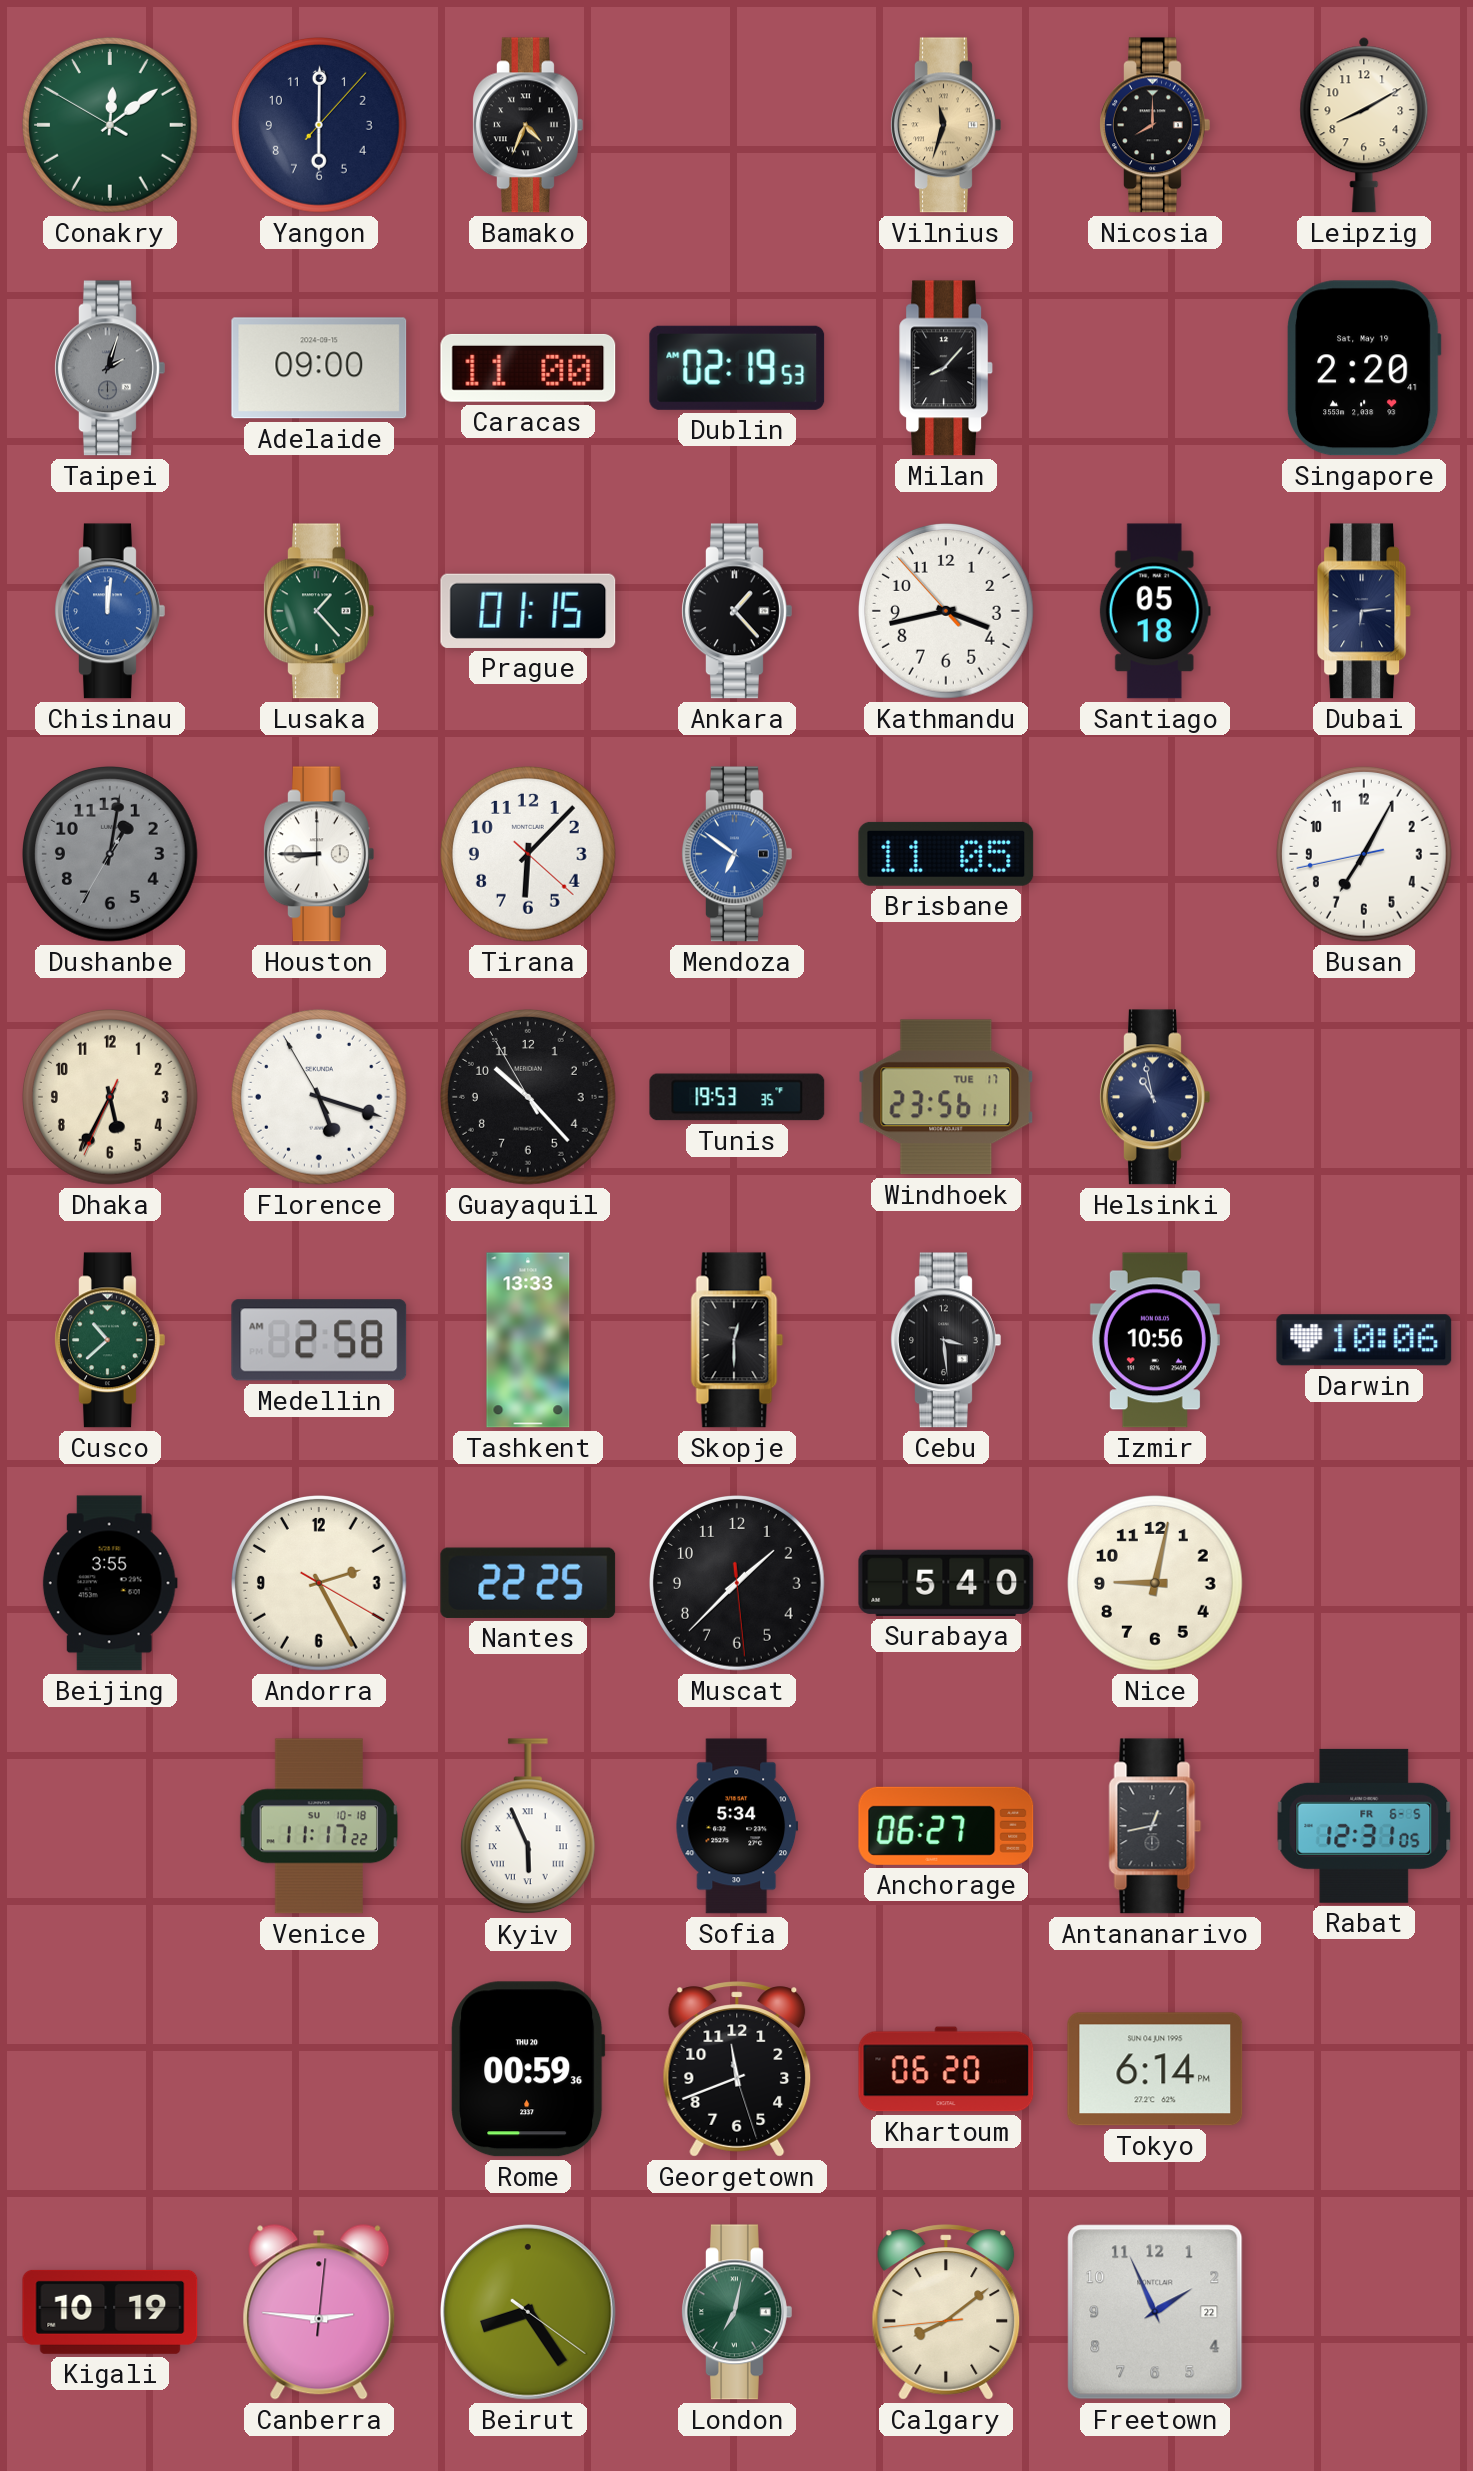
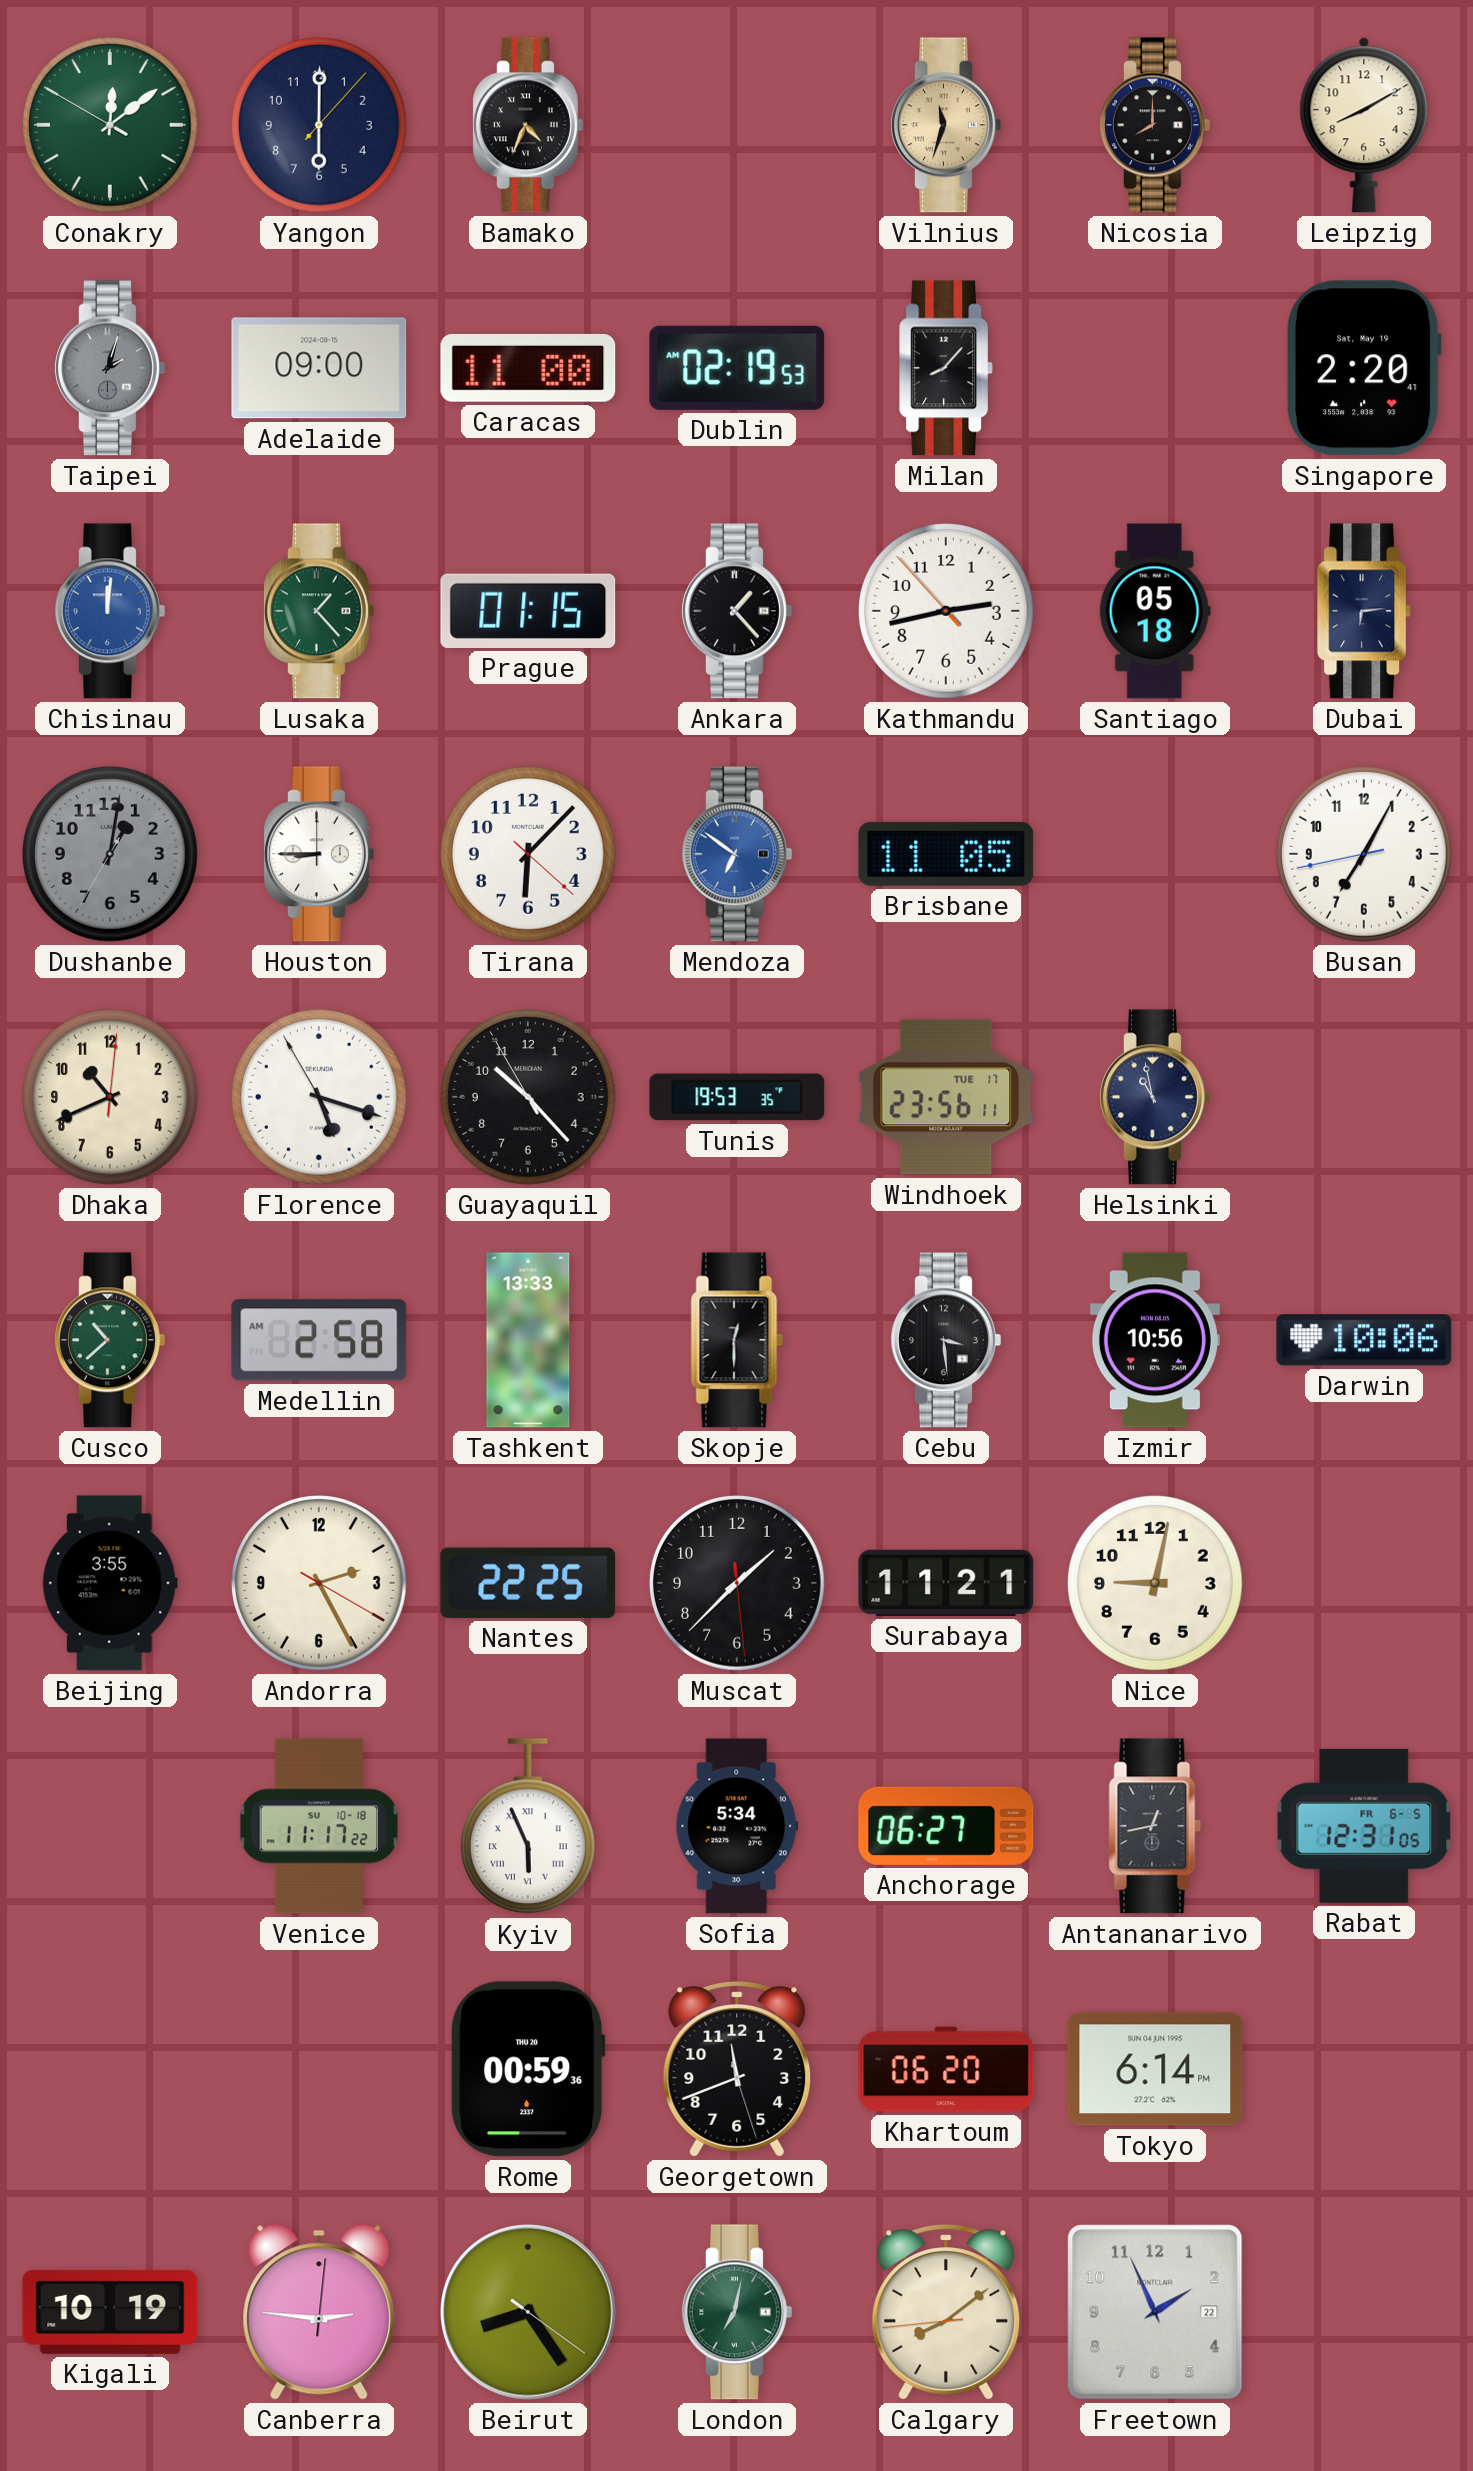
Kathmandu: 3:42 -> 2:42 (947, 612)
Dhaka: 5:34 -> 10:41 (111, 1098)
Surabaya: 5:40 -> 11:21 (946, 1583)
